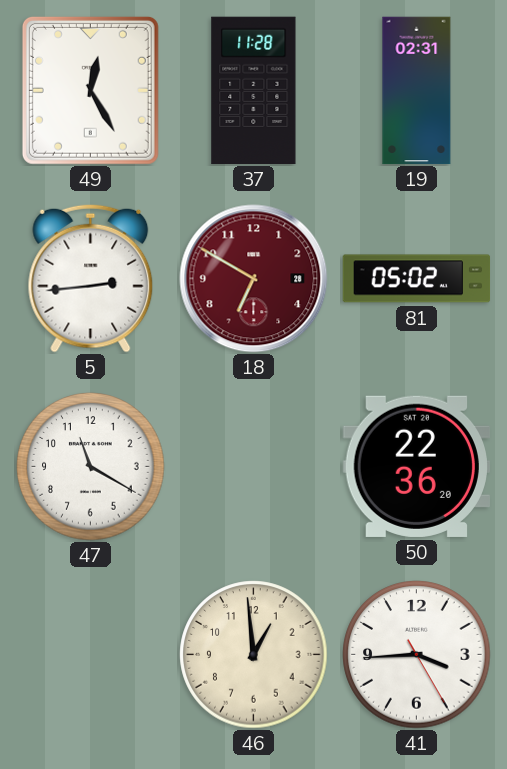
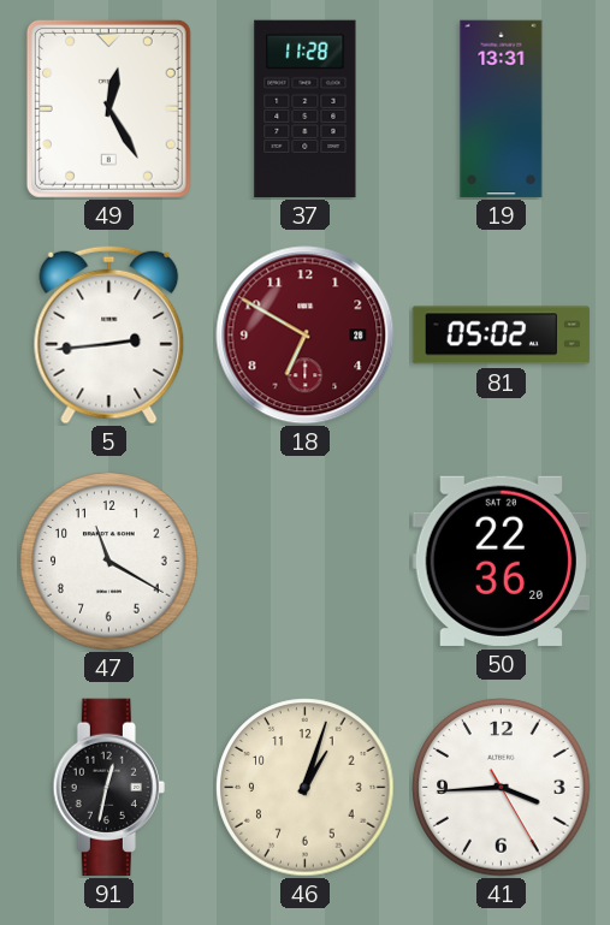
19: 02:31 -> 13:31 (502, 109)
91: none -> 12:32 (108, 788)
46: 12:59 -> 1:03 (306, 788)
